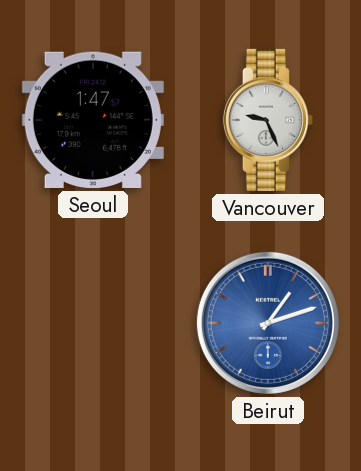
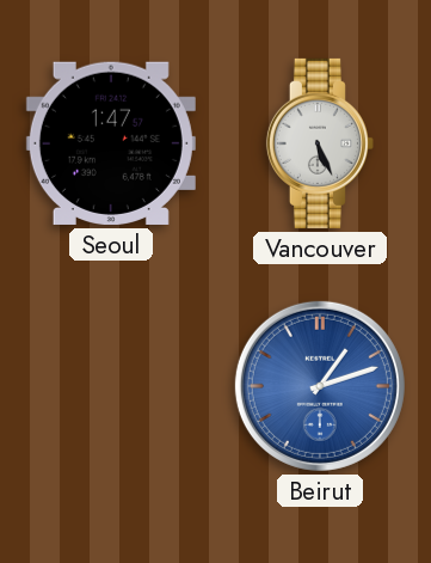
Vancouver: 9:26 -> 5:26 (320, 143)
